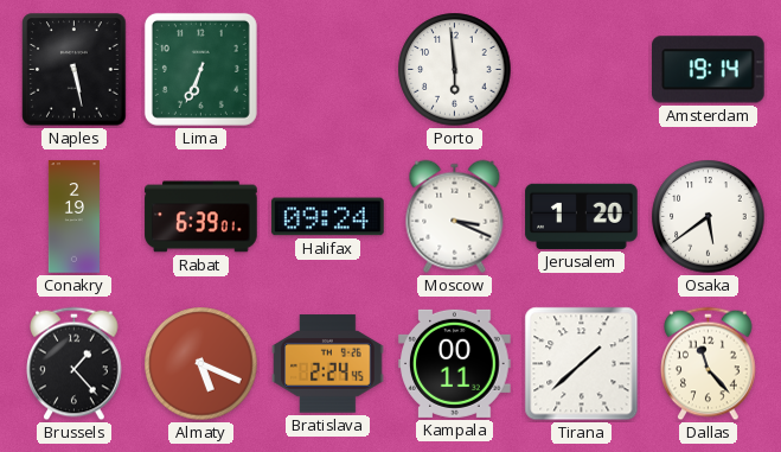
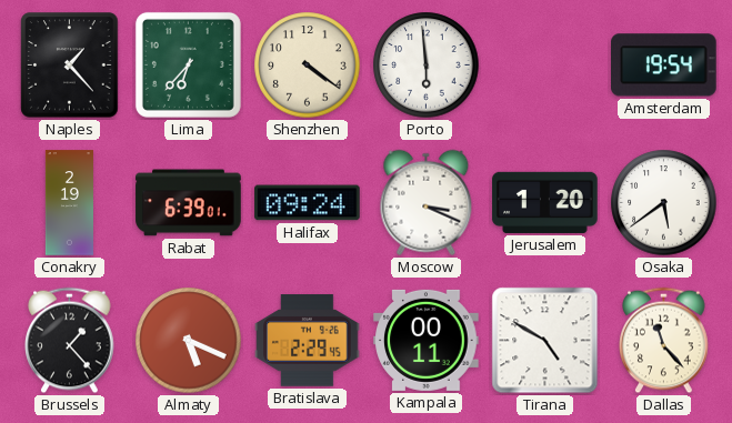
Naples: 5:28 -> 1:23 (70, 66)
Lima: 6:34 -> 6:37 (188, 64)
Shenzhen: none -> 4:21 (308, 66)
Amsterdam: 19:14 -> 19:54 (664, 66)
Bratislava: 2:24 -> 2:29 (308, 341)
Tirana: 1:38 -> 4:50 (545, 341)
